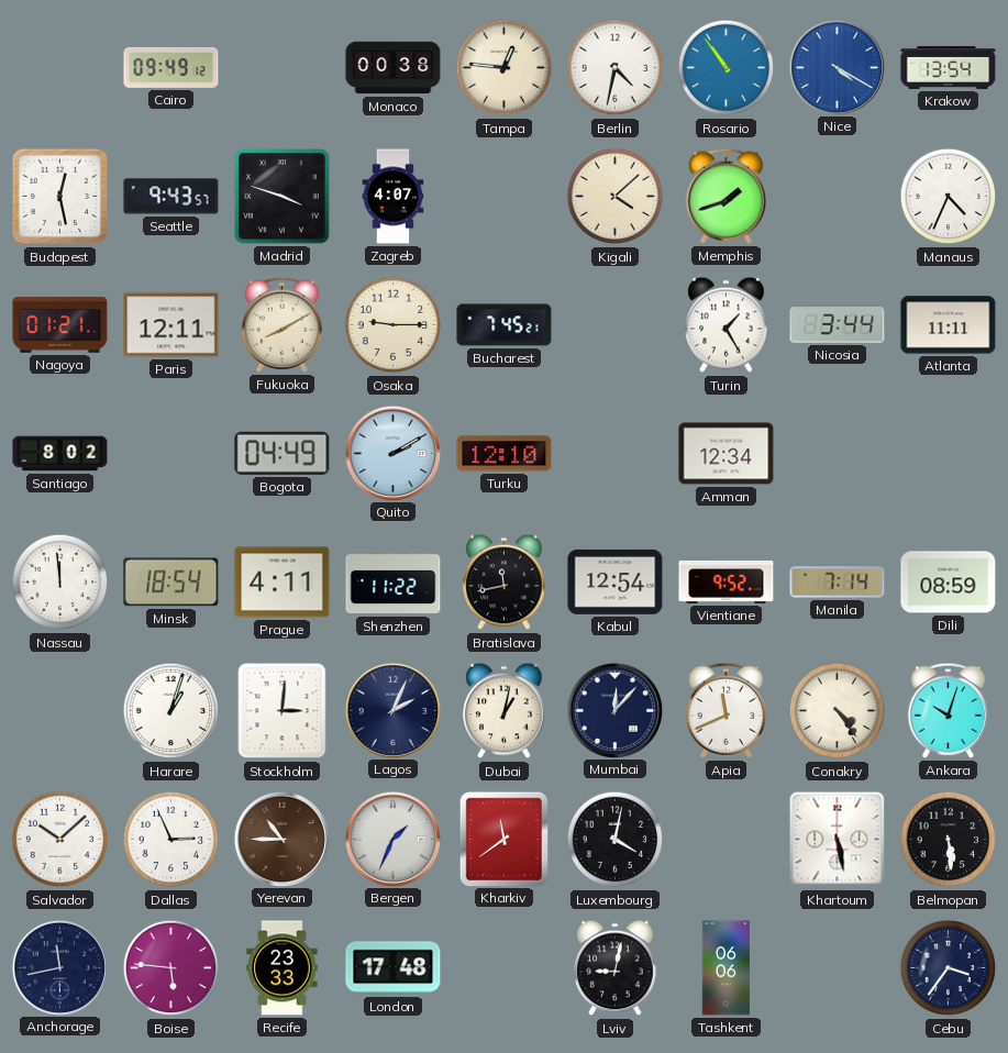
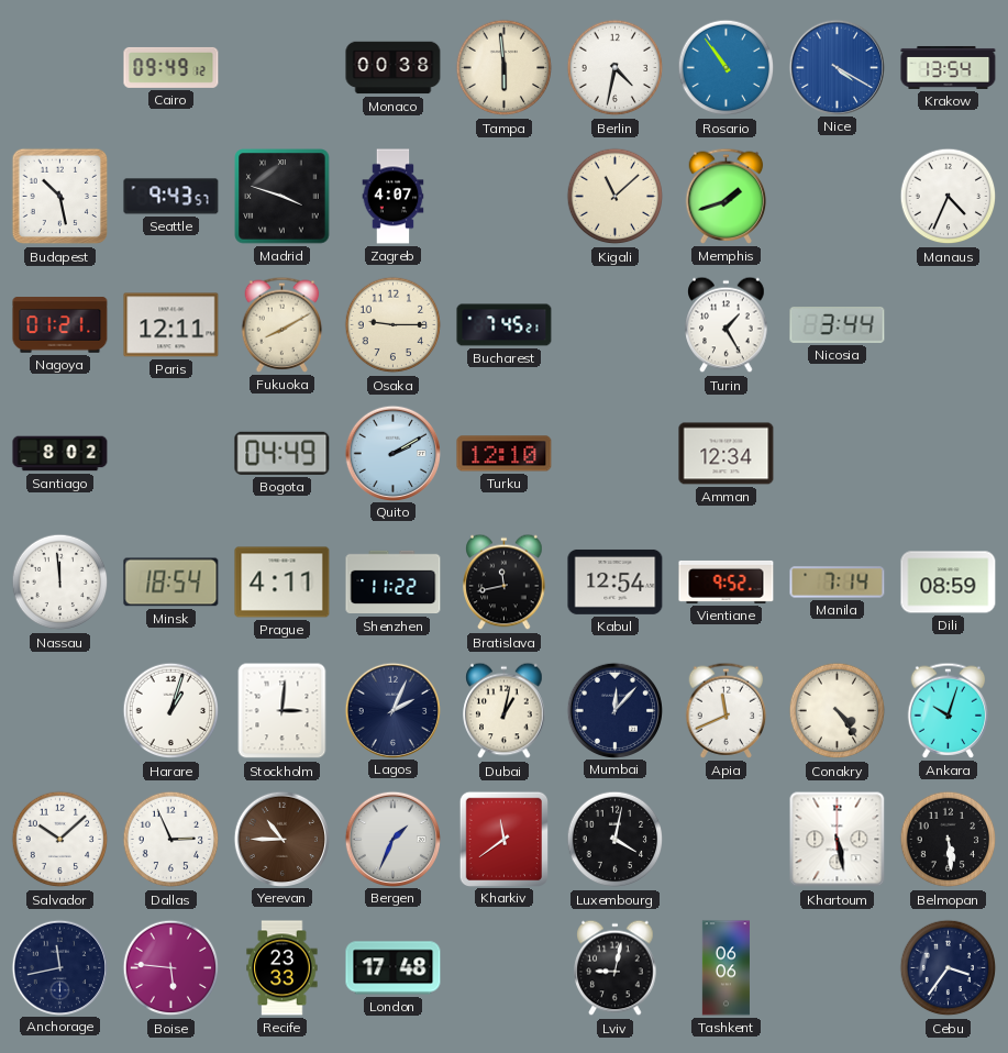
Tampa: 12:46 -> 5:59 (505, 68)
Budapest: 12:28 -> 10:28 (60, 197)
Kigali: 4:08 -> 11:08 (616, 197)
Atlanta: 11:11 -> none (949, 325)
